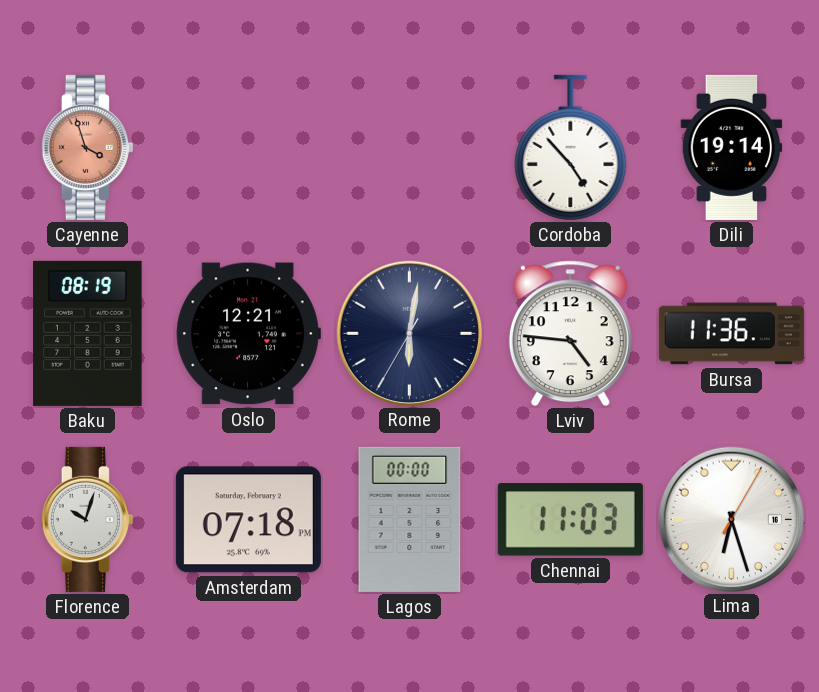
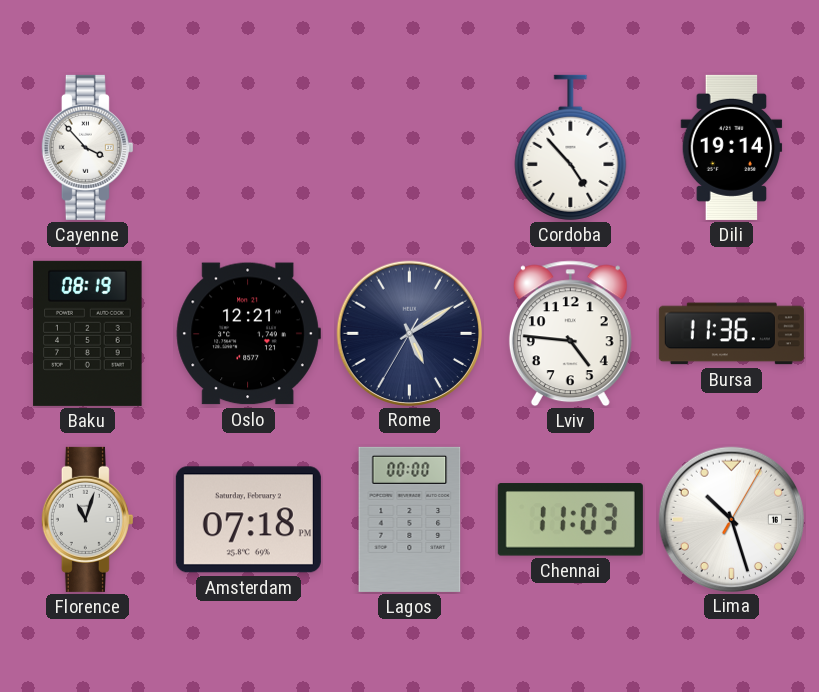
Cayenne: 3:57 -> 3:53 (87, 147)
Cayenne dial: salmon -> white (87, 147)
Rome: 6:01 -> 5:09 (409, 333)
Florence: 10:03 -> 11:03 (87, 519)
Lima: 6:27 -> 10:27 (731, 519)
